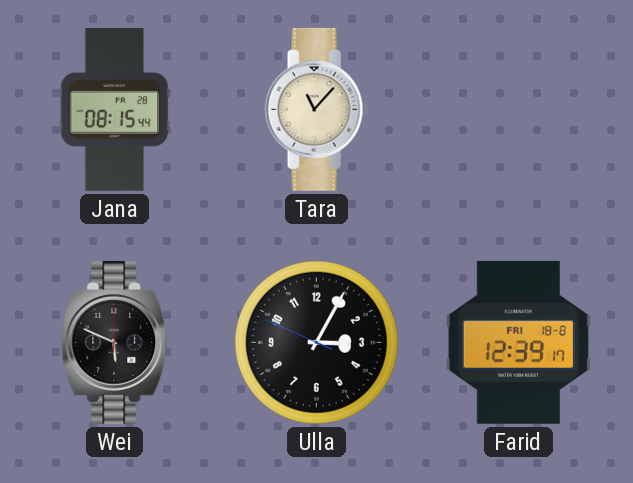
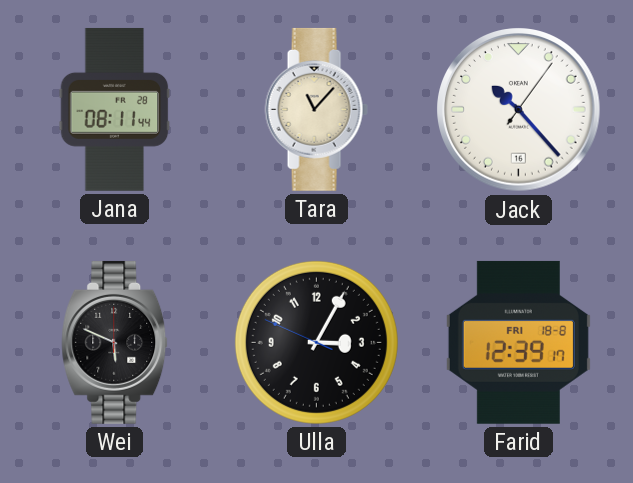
Jana: 08:15 -> 08:11 (115, 109)
Jack: none -> 10:23 (519, 110)
